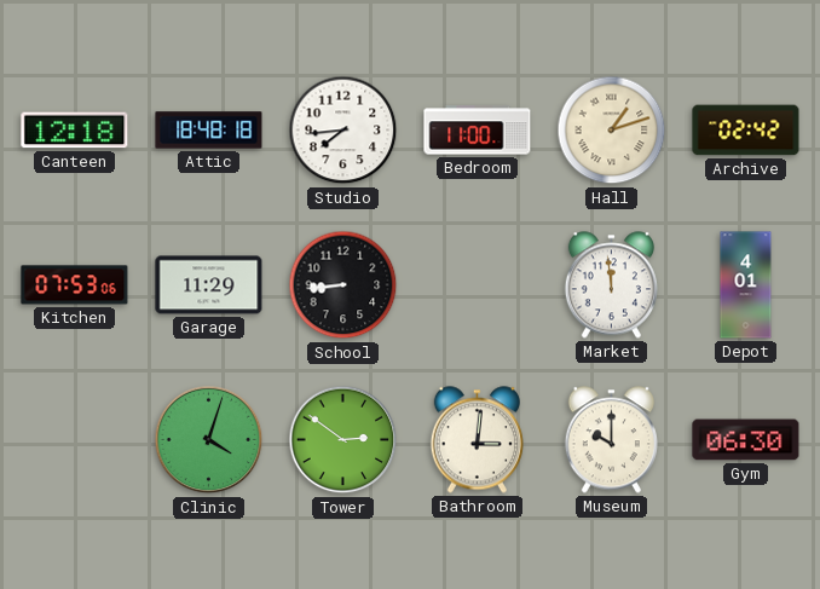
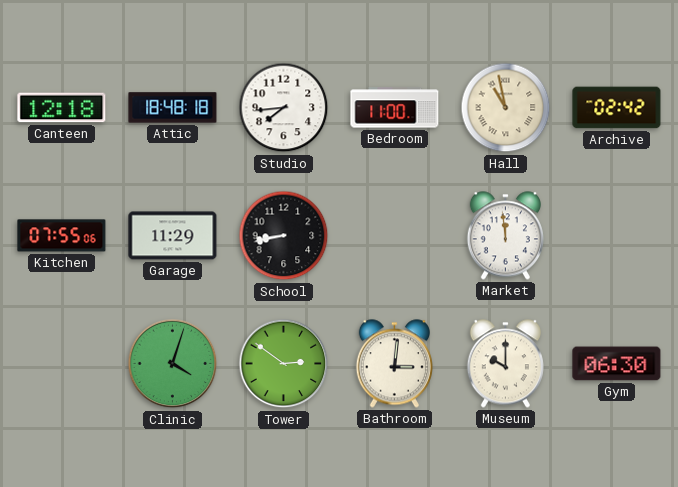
Hall: 1:12 -> 10:58 (506, 108)
Kitchen: 07:53 -> 07:55 (62, 236)
School: 8:44 -> 8:43 (284, 236)
Depot: 4:01 -> none (746, 285)
